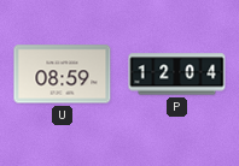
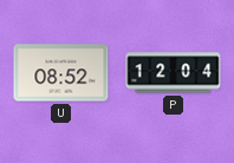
U: 08:59 -> 08:52 (61, 73)
